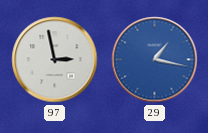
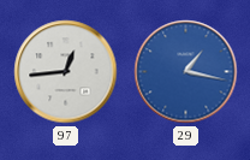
97: 2:58 -> 12:44 (66, 72)
